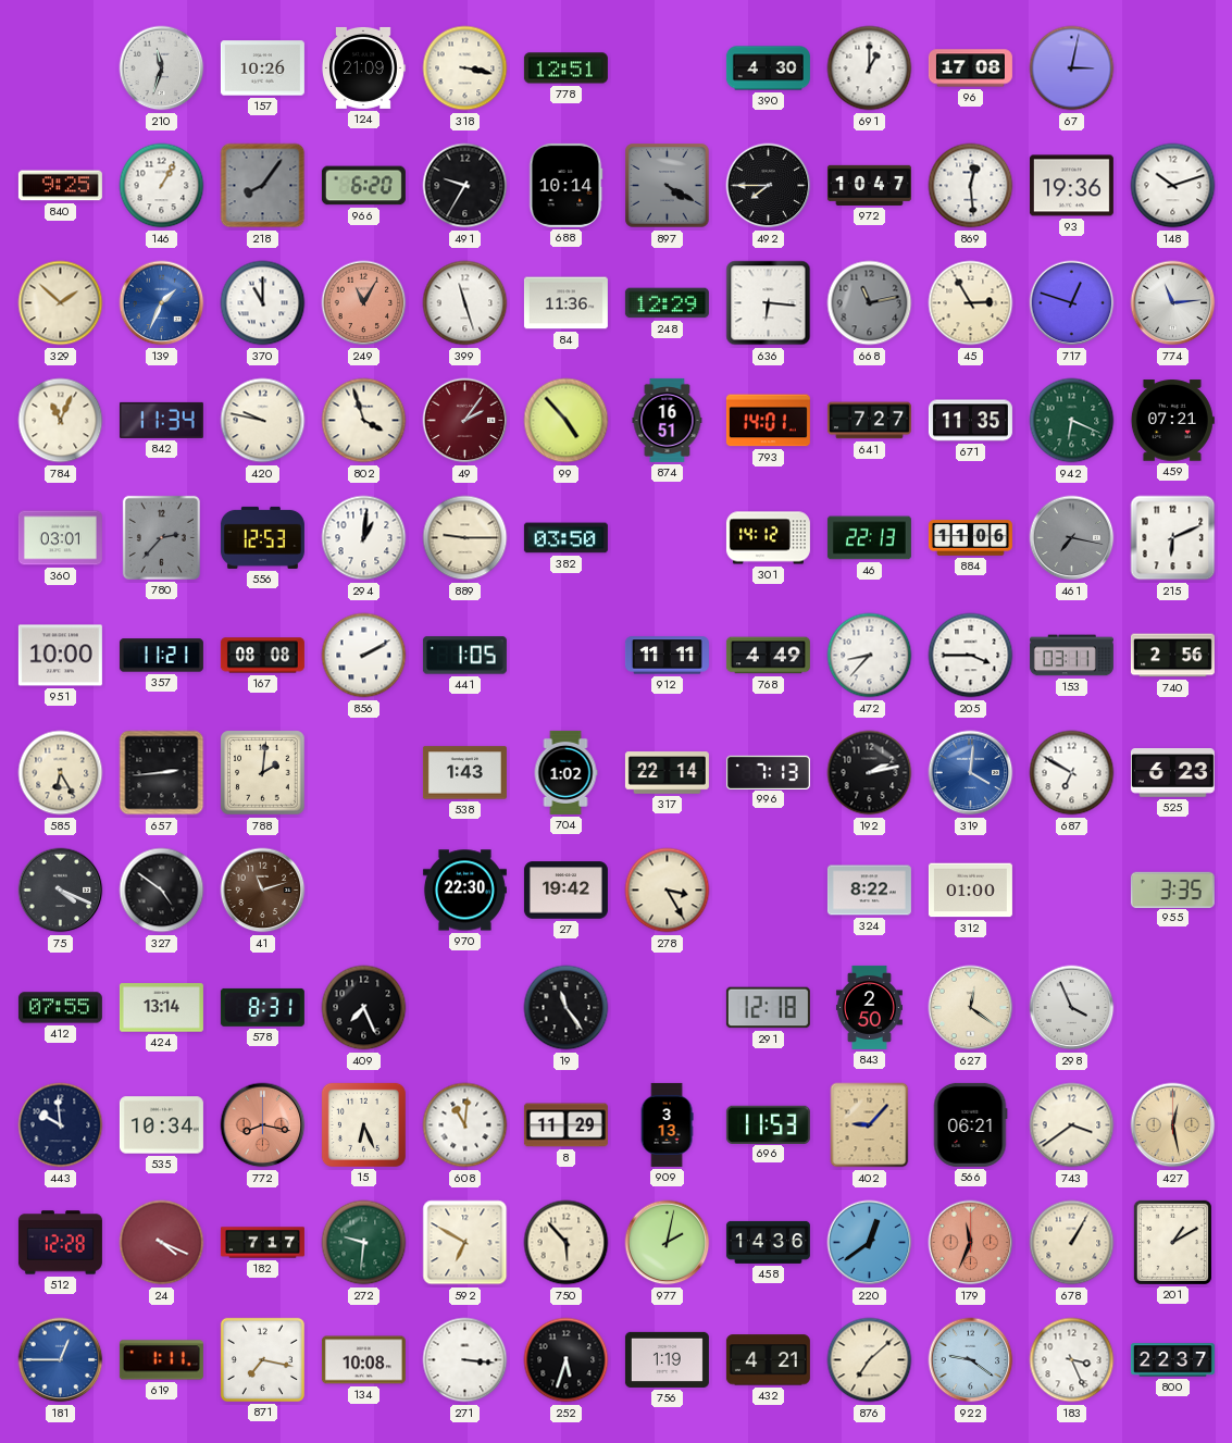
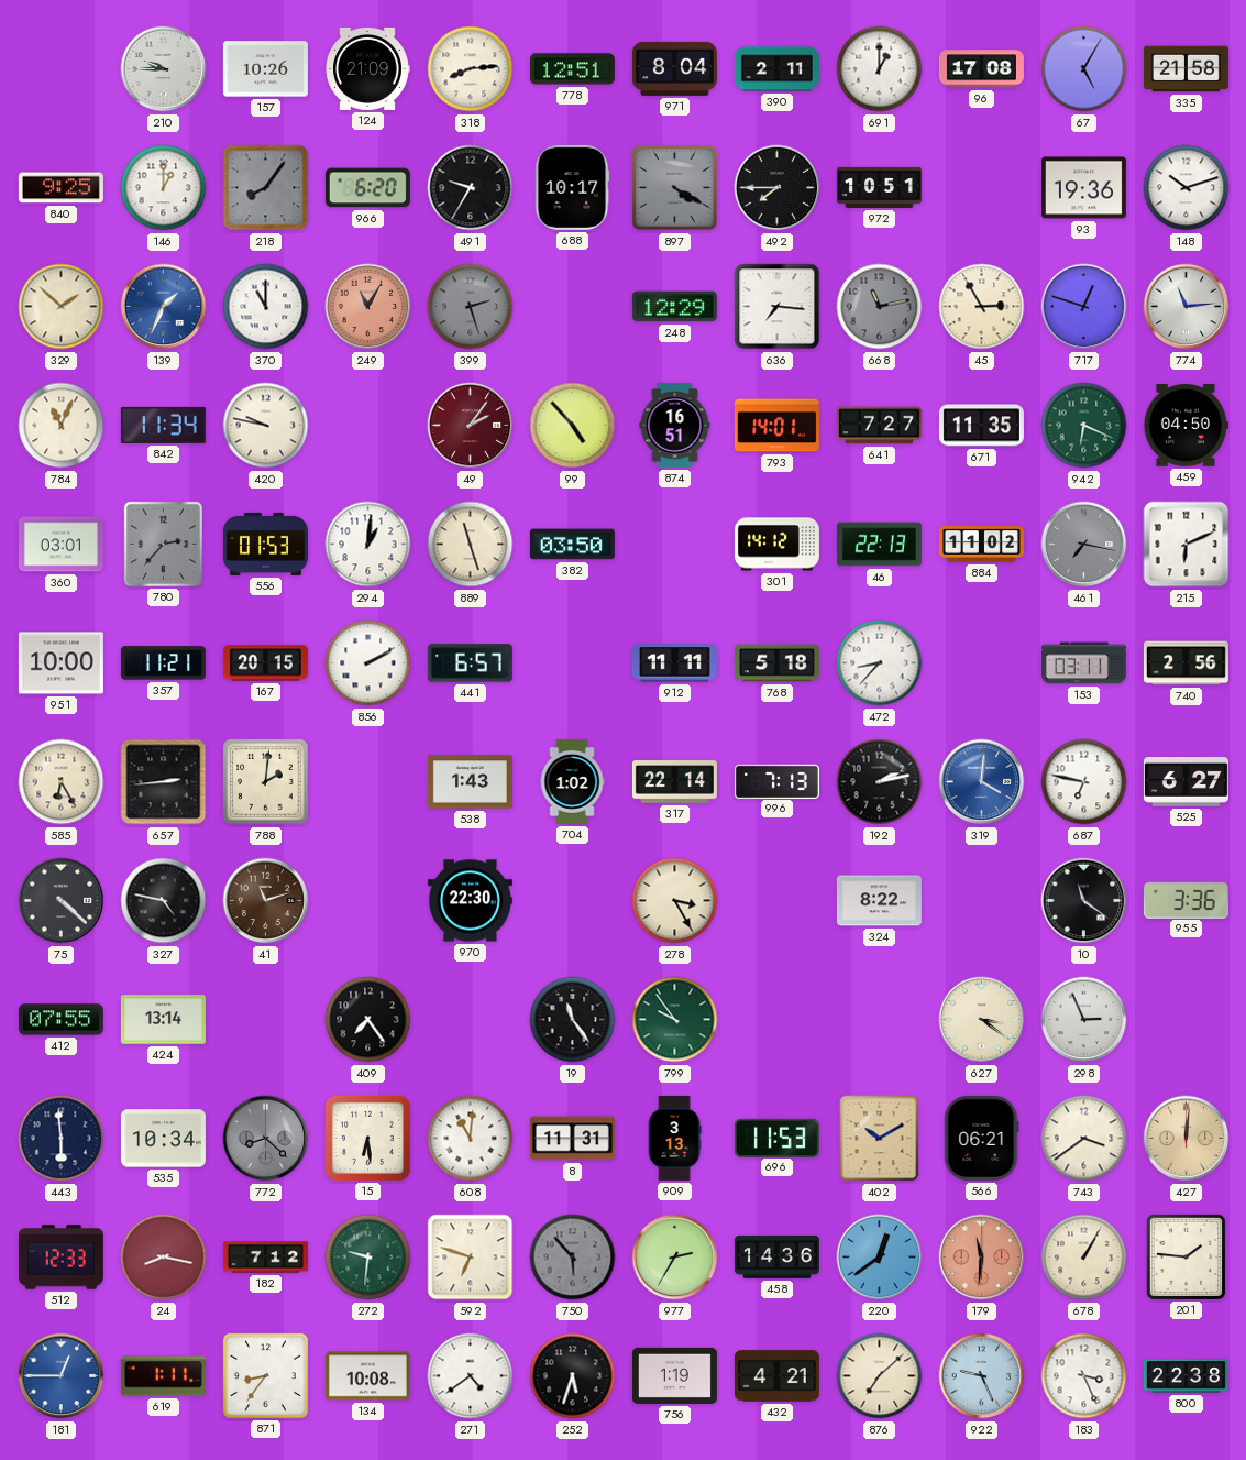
210: 11:33 -> 9:45 (164, 69)
318: 3:17 -> 8:14 (471, 69)
971: none -> 8:04 (674, 68)
390: 4:30 -> 2:11 (776, 69)
67: 3:02 -> 5:05 (1084, 69)
335: none -> 21:58 (1186, 69)
146: 1:05 -> 1:00 (164, 188)
688: 10:14 -> 10:17 (572, 187)
972: 10:47 -> 10:51 (879, 187)
869: 12:29 -> none (971, 186)
399: 11:27 -> 2:27 (471, 307)
399 dial: white -> grey (471, 307)
84: 11:36 -> none (565, 303)
636: 6:16 -> 7:16 (778, 307)
802: 3:57 -> none (364, 421)
459: 07:21 -> 04:50 (1186, 426)
556: 12:53 -> 01:53 (265, 544)
889: 9:15 -> 11:27 (471, 545)
884: 11:06 -> 11:02 (981, 545)
167: 08:08 -> 20:15 (265, 663)
441: 1:05 -> 6:57 (470, 663)
768: 4:49 -> 5:18 (776, 663)
205: 3:45 -> none (971, 656)
687: 6:50 -> 6:47 (1084, 782)
525: 6:23 -> 6:27 (1186, 782)
75: 4:19 -> 4:22 (62, 901)
327: 4:51 -> 4:47 (164, 901)
27: 19:42 -> none (565, 891)
312: 01:00 -> none (970, 891)
10: none -> 11:21 (1084, 901)
955: 3:35 -> 3:36 (1186, 900)
578: 8:31 -> none (262, 1007)
409: 7:26 -> 7:24 (368, 1020)
799: none -> 9:54 (675, 1020)
291: 12:18 -> none (768, 1008)
843: 2:50 -> none (869, 1007)
627: 12:21 -> 3:21 (982, 1020)
298: 3:56 -> 2:56 (1084, 1020)
443: 9:59 -> 5:59 (62, 1139)
772: 8:17 -> 8:22 (266, 1139)
772 dial: salmon -> grey (266, 1139)
15: 6:26 -> 6:29 (367, 1138)
8: 11:29 -> 11:31 (572, 1139)
402: 9:07 -> 10:10 (880, 1139)
427: 12:28 -> 12:01 (1187, 1139)
512: 12:28 -> 12:33 (60, 1258)
24: 4:19 -> 8:17 (164, 1258)
182: 7:17 -> 7:12 (265, 1258)
592: 6:50 -> 6:48 (471, 1258)
750 dial: cream -> grey (573, 1258)
977: 2:02 -> 2:35 (675, 1258)
179: 11:34 -> 11:31 (982, 1258)
201: 1:10 -> 1:46 (1186, 1256)
871: 7:17 -> 8:36 (265, 1375)
271: 3:16 -> 4:39 (471, 1376)
922: 9:21 -> 9:26 (982, 1376)
800: 22:37 -> 22:38 (1186, 1376)
